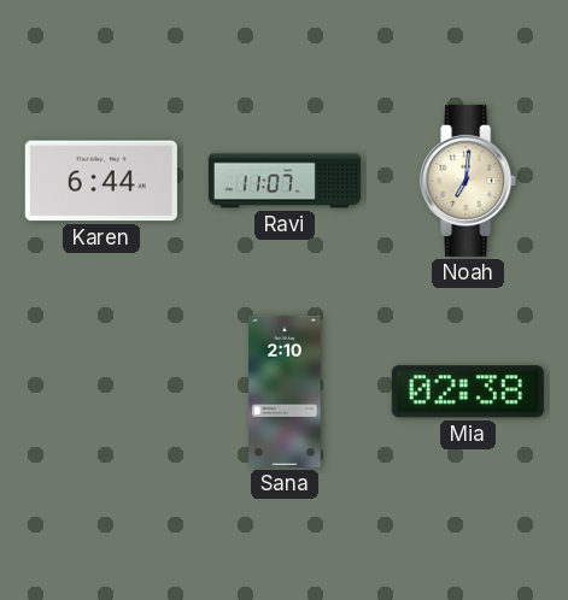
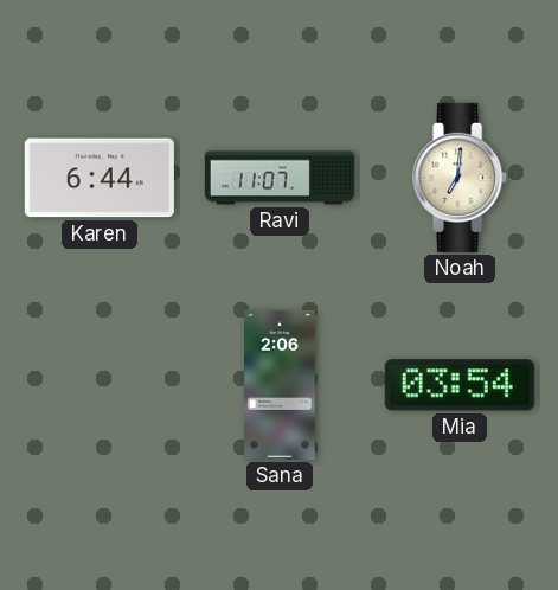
Sana: 2:10 -> 2:06 (280, 385)
Mia: 02:38 -> 03:54 (460, 385)
